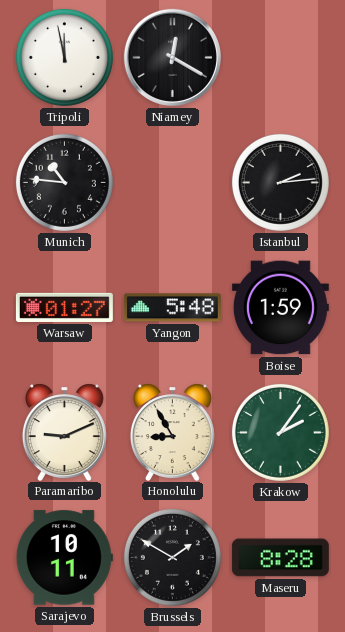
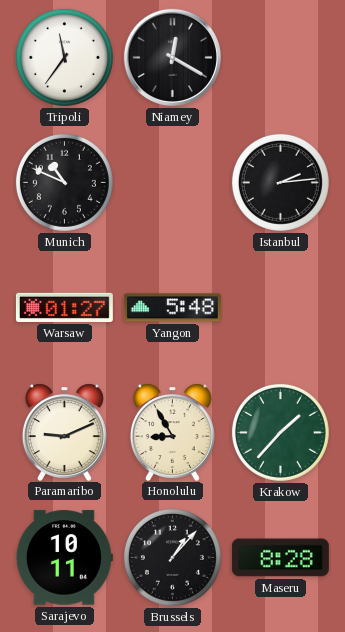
Tripoli: 11:58 -> 11:36 (64, 57)
Munich: 10:46 -> 10:49 (64, 182)
Boise: 1:59 -> none (280, 308)
Krakow: 2:06 -> 1:37 (280, 432)
Brussels: 1:50 -> 1:07 (172, 557)
